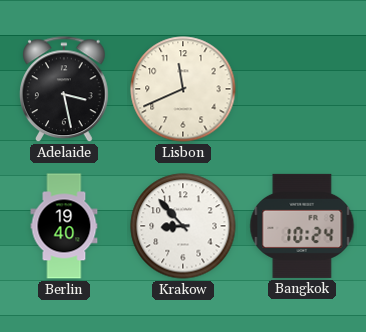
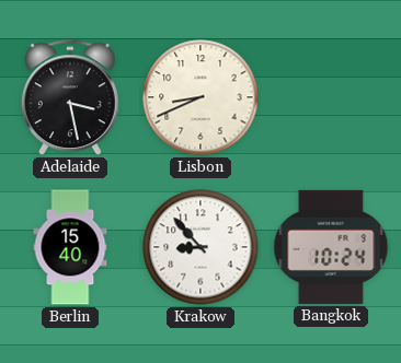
Lisbon: 11:41 -> 8:41 (200, 97)
Berlin: 19:40 -> 15:40 (70, 247)
